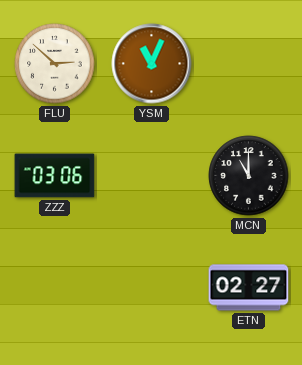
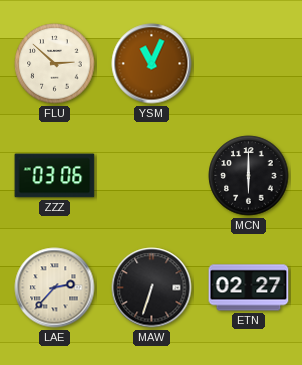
MCN: 11:00 -> 6:00 (249, 176)
LAE: none -> 2:37 (55, 288)
MAW: none -> 6:33 (152, 288)
